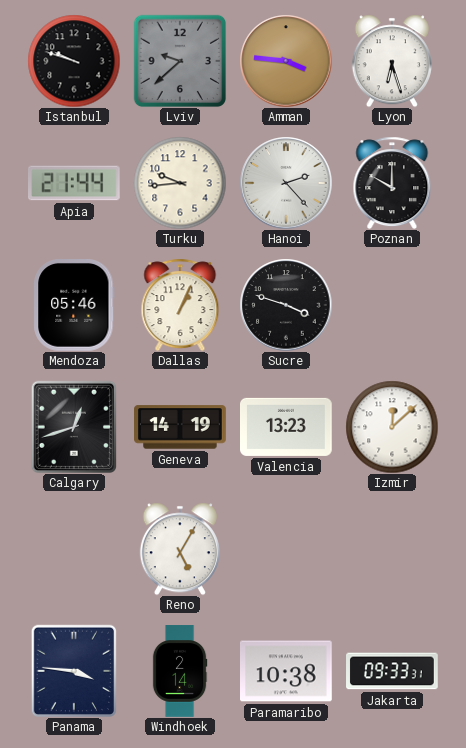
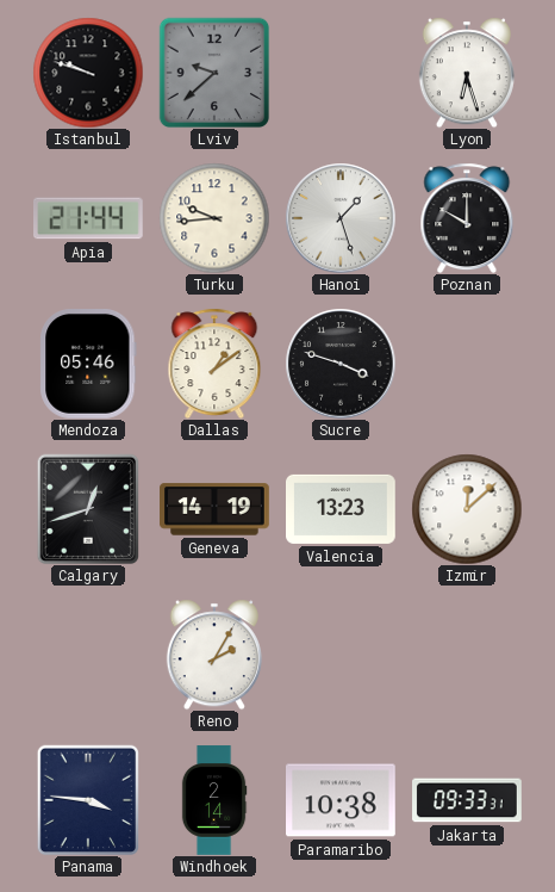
Amman: 3:46 -> none (286, 61)
Hanoi: 2:23 -> 1:27 (341, 218)
Dallas: 1:04 -> 1:09 (214, 364)
Reno: 5:05 -> 2:05 (214, 655)
